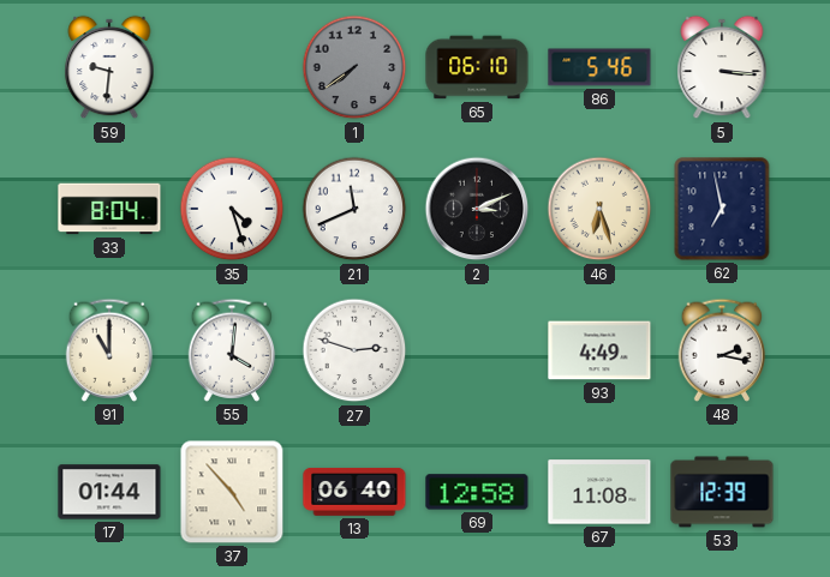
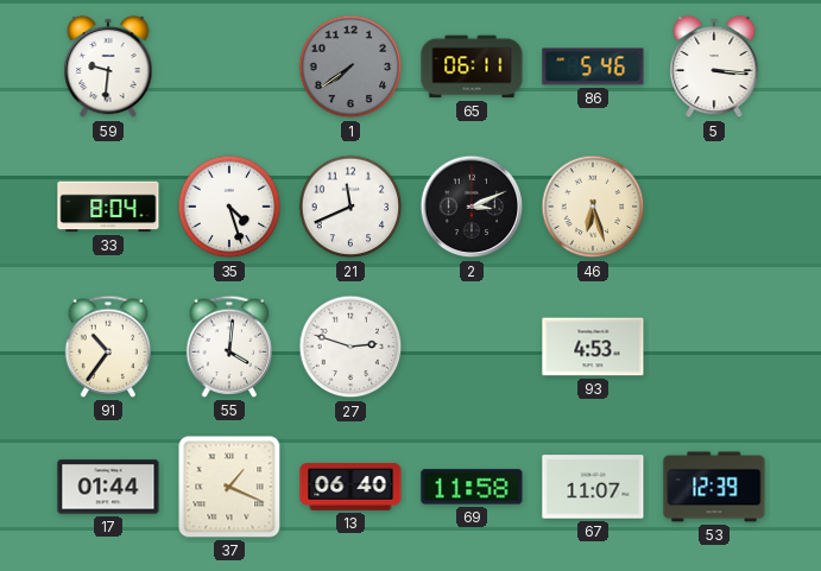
65: 06:10 -> 06:11 (472, 66)
62: 6:58 -> none (722, 209)
91: 11:00 -> 10:36 (108, 347)
93: 4:49 -> 4:53 (593, 347)
48: 2:17 -> none (722, 350)
37: 4:53 -> 1:19 (229, 487)
69: 12:58 -> 11:58 (472, 487)
67: 11:08 -> 11:07 (593, 487)
